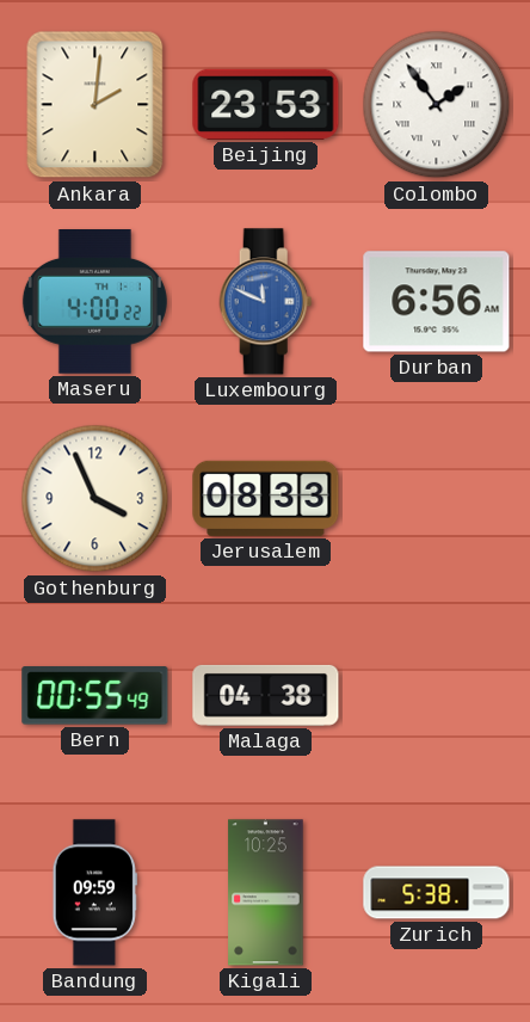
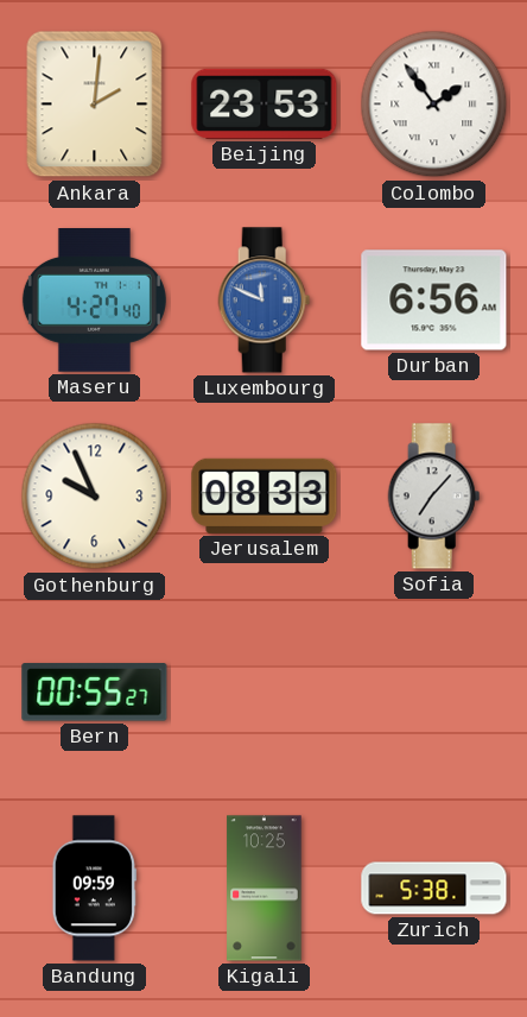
Maseru: 4:00 -> 4:27 (94, 301)
Gothenburg: 3:56 -> 9:56 (95, 497)
Sofia: none -> 7:07 (434, 497)
Bern: 00:55:49 -> 00:55:27 (95, 693)
Malaga: 04:38 -> none (266, 695)
